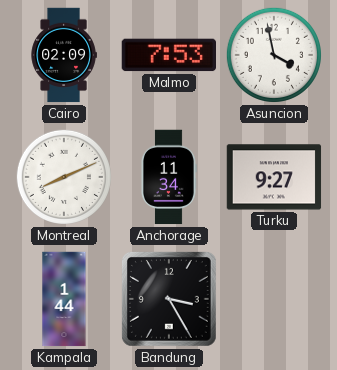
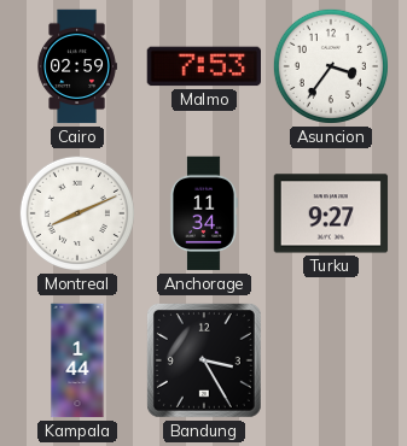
Cairo: 02:09 -> 02:59 (77, 66)
Asuncion: 3:58 -> 3:36 (331, 66)
